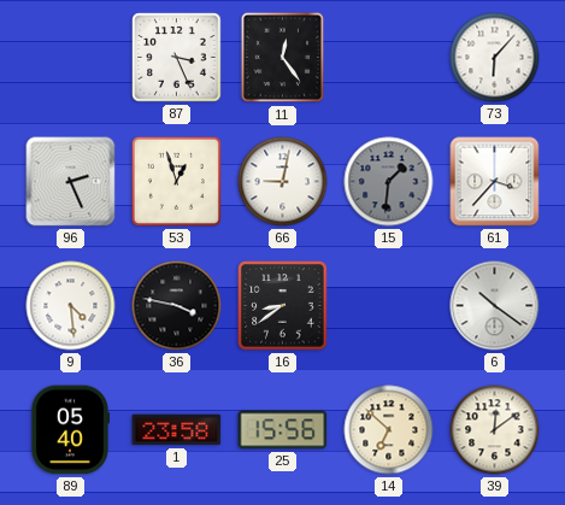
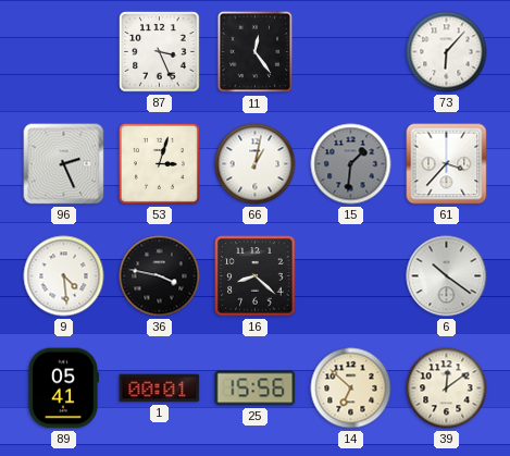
53: 12:57 -> 3:03 (159, 163)
66: 9:02 -> 1:02 (256, 164)
16: 8:39 -> 8:22 (256, 276)
89: 05:40 -> 05:41 (63, 389)
1: 23:58 -> 00:01 (160, 389)
